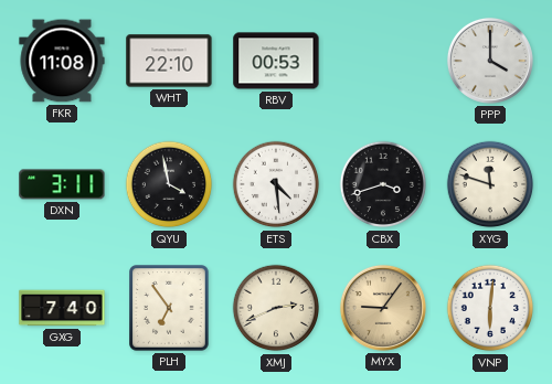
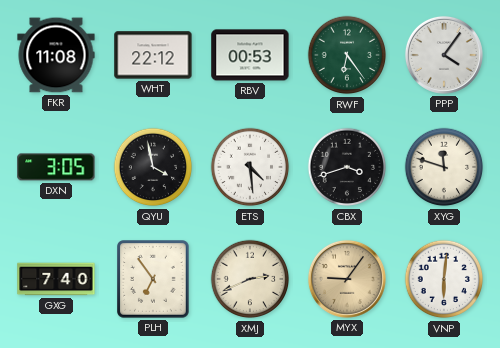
WHT: 22:10 -> 22:12 (153, 55)
RWF: none -> 6:24 (347, 55)
PPP: 4:00 -> 4:06 (444, 55)
DXN: 3:11 -> 3:05 (56, 167)
